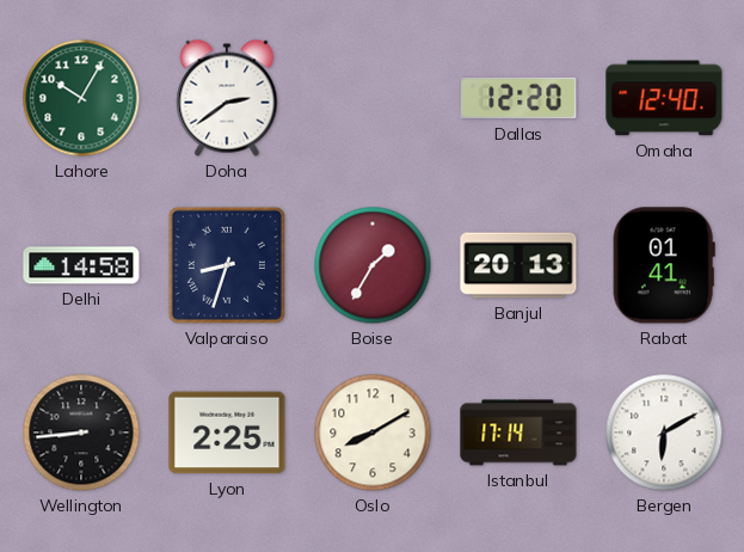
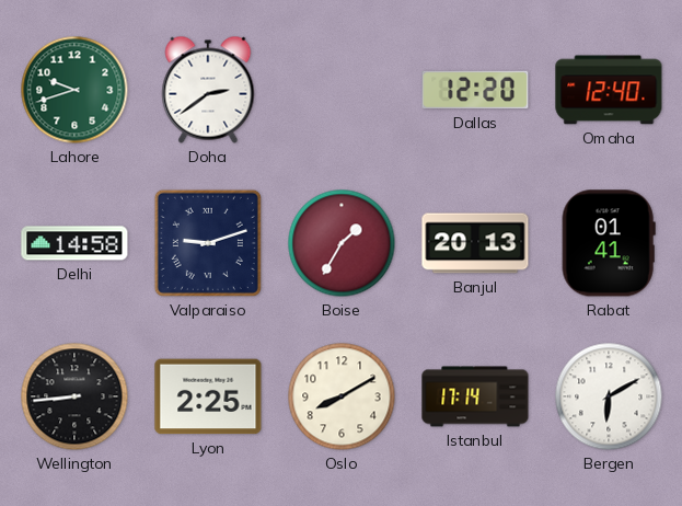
Lahore: 10:05 -> 9:42 (74, 90)
Valparaiso: 8:33 -> 9:12 (208, 243)
